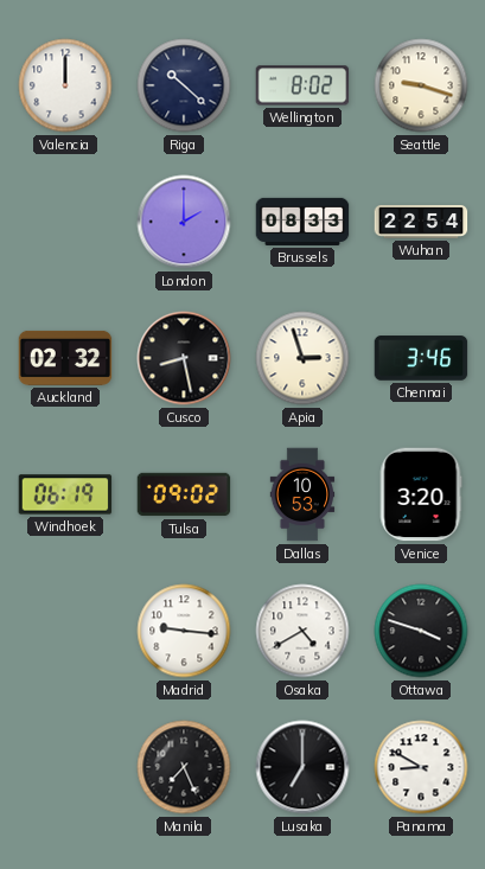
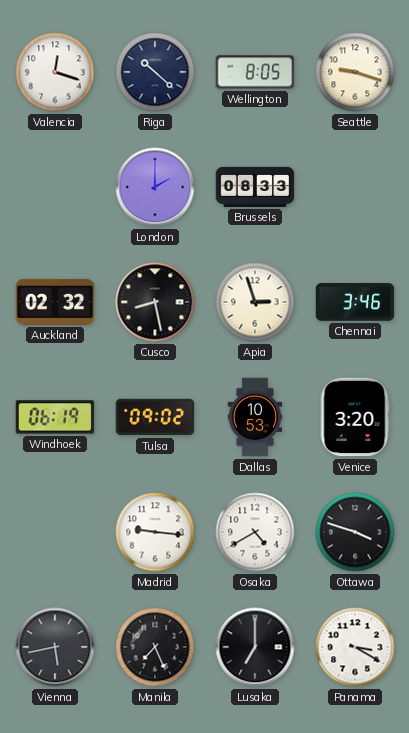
Valencia: 12:00 -> 12:18 (55, 72)
Wellington: 8:02 -> 8:05 (255, 72)
Wuhan: 22:54 -> none (421, 223)
Vienna: none -> 5:43 (55, 647)
Panama: 8:50 -> 3:20 (355, 647)
